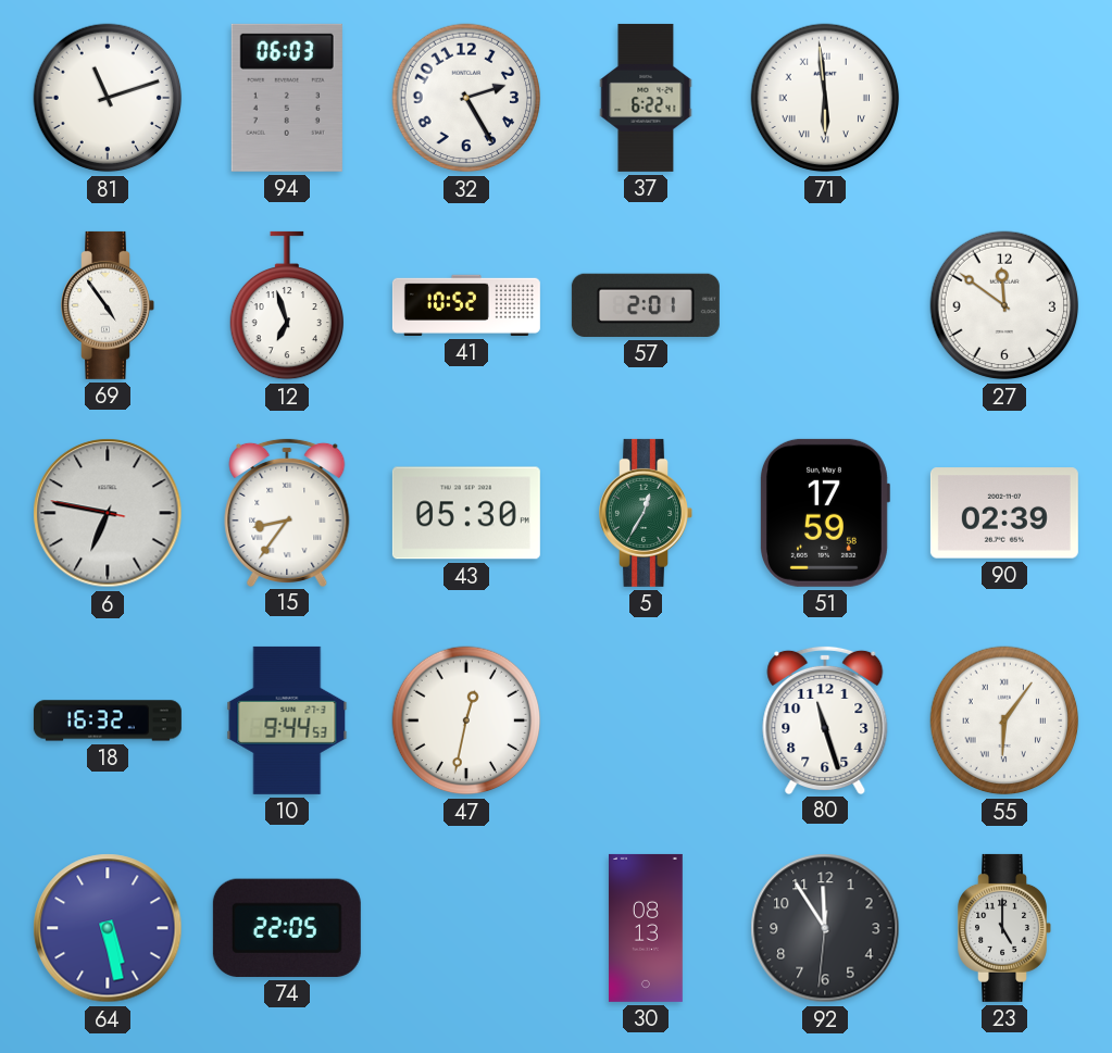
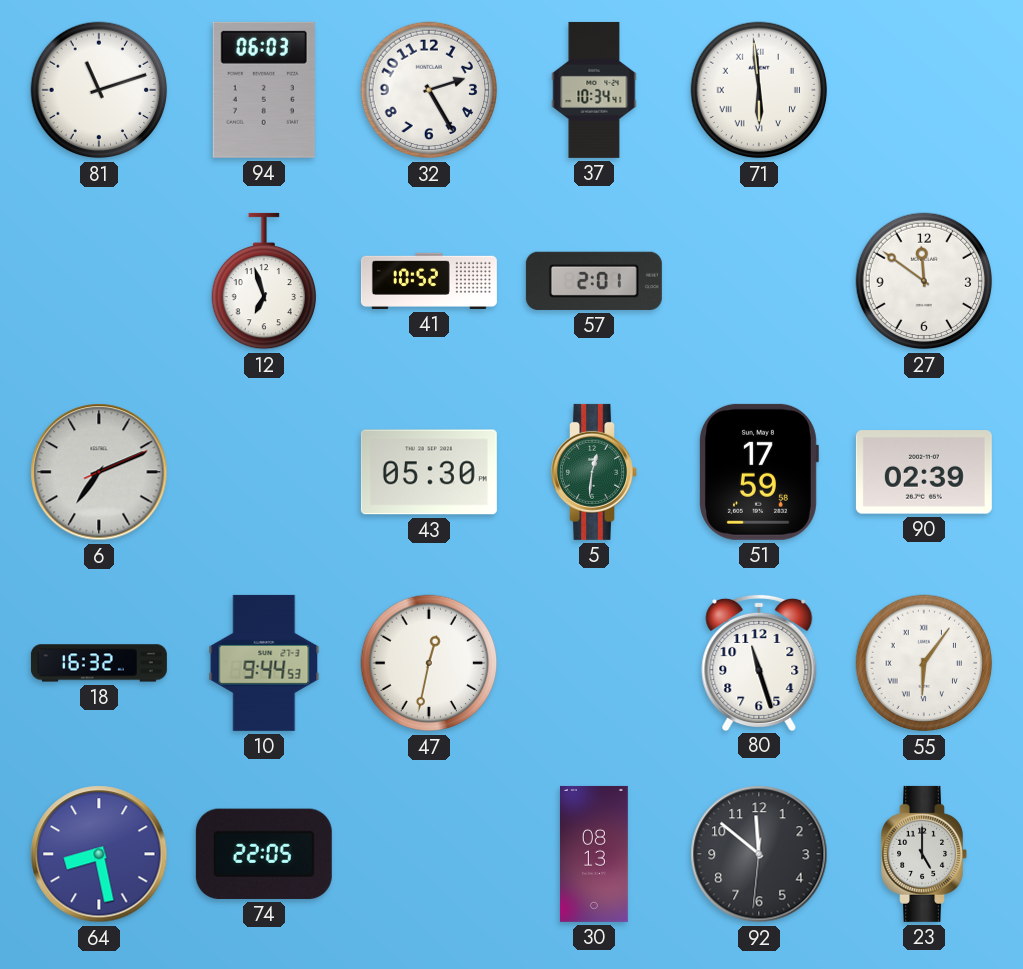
37: 6:22 -> 10:34 (594, 90)
69: 4:54 -> none (108, 305)
6: 6:46 -> 7:11 (99, 472)
15: 8:36 -> none (287, 512)
5: 12:35 -> 12:31 (594, 472)
64: 5:28 -> 8:28 (99, 854)
92: 11:54 -> 11:51 (759, 854)
